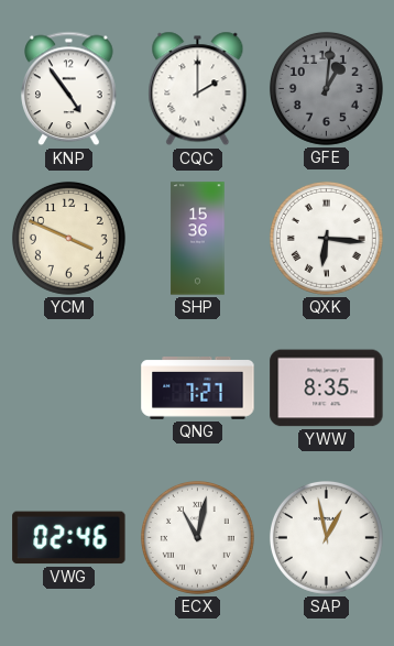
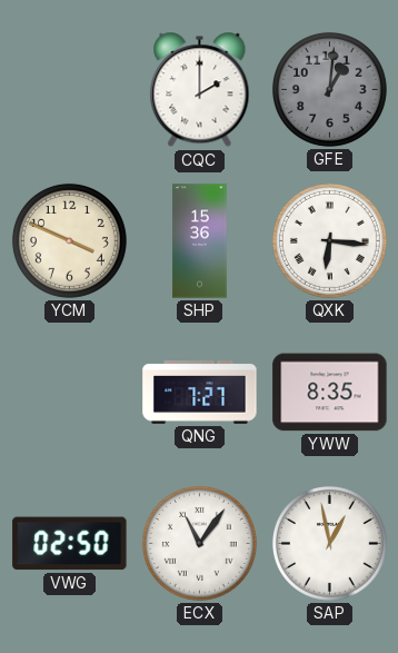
KNP: 4:54 -> none (69, 89)
VWG: 02:46 -> 02:50 (70, 544)
ECX: 11:02 -> 11:06 (199, 543)
